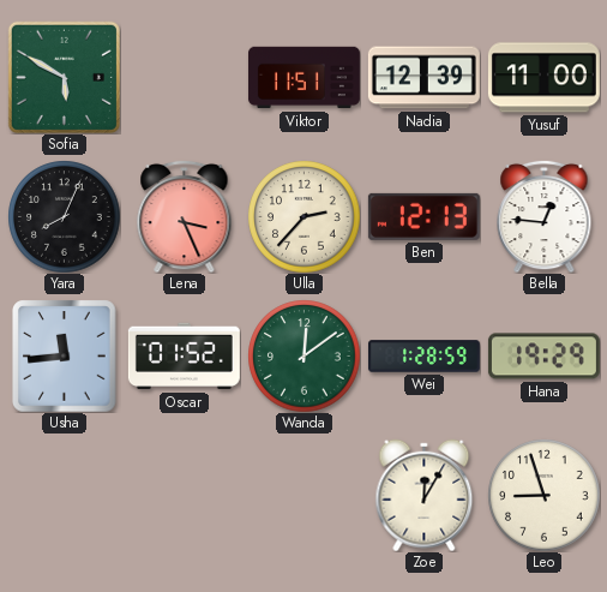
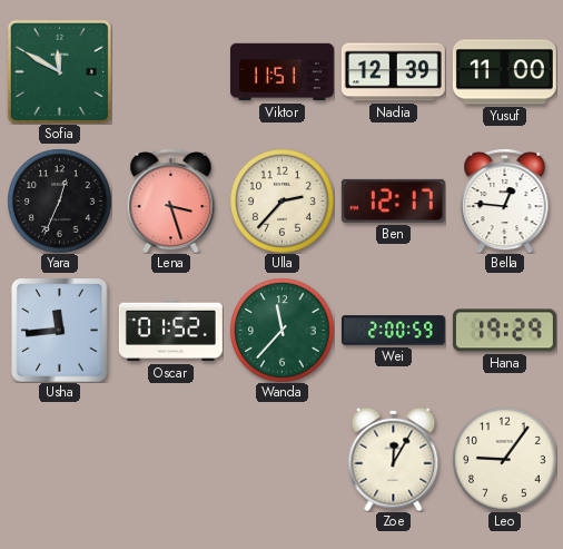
Sofia: 5:50 -> 11:50 (59, 71)
Yara: 8:04 -> 12:34 (59, 200)
Lena: 3:26 -> 3:27 (171, 200)
Ben: 12:13 -> 12:17 (393, 200)
Wanda: 12:09 -> 11:37 (281, 330)
Wei: 1:28 -> 2:00 (393, 331)
Leo: 8:57 -> 9:06 (504, 459)
